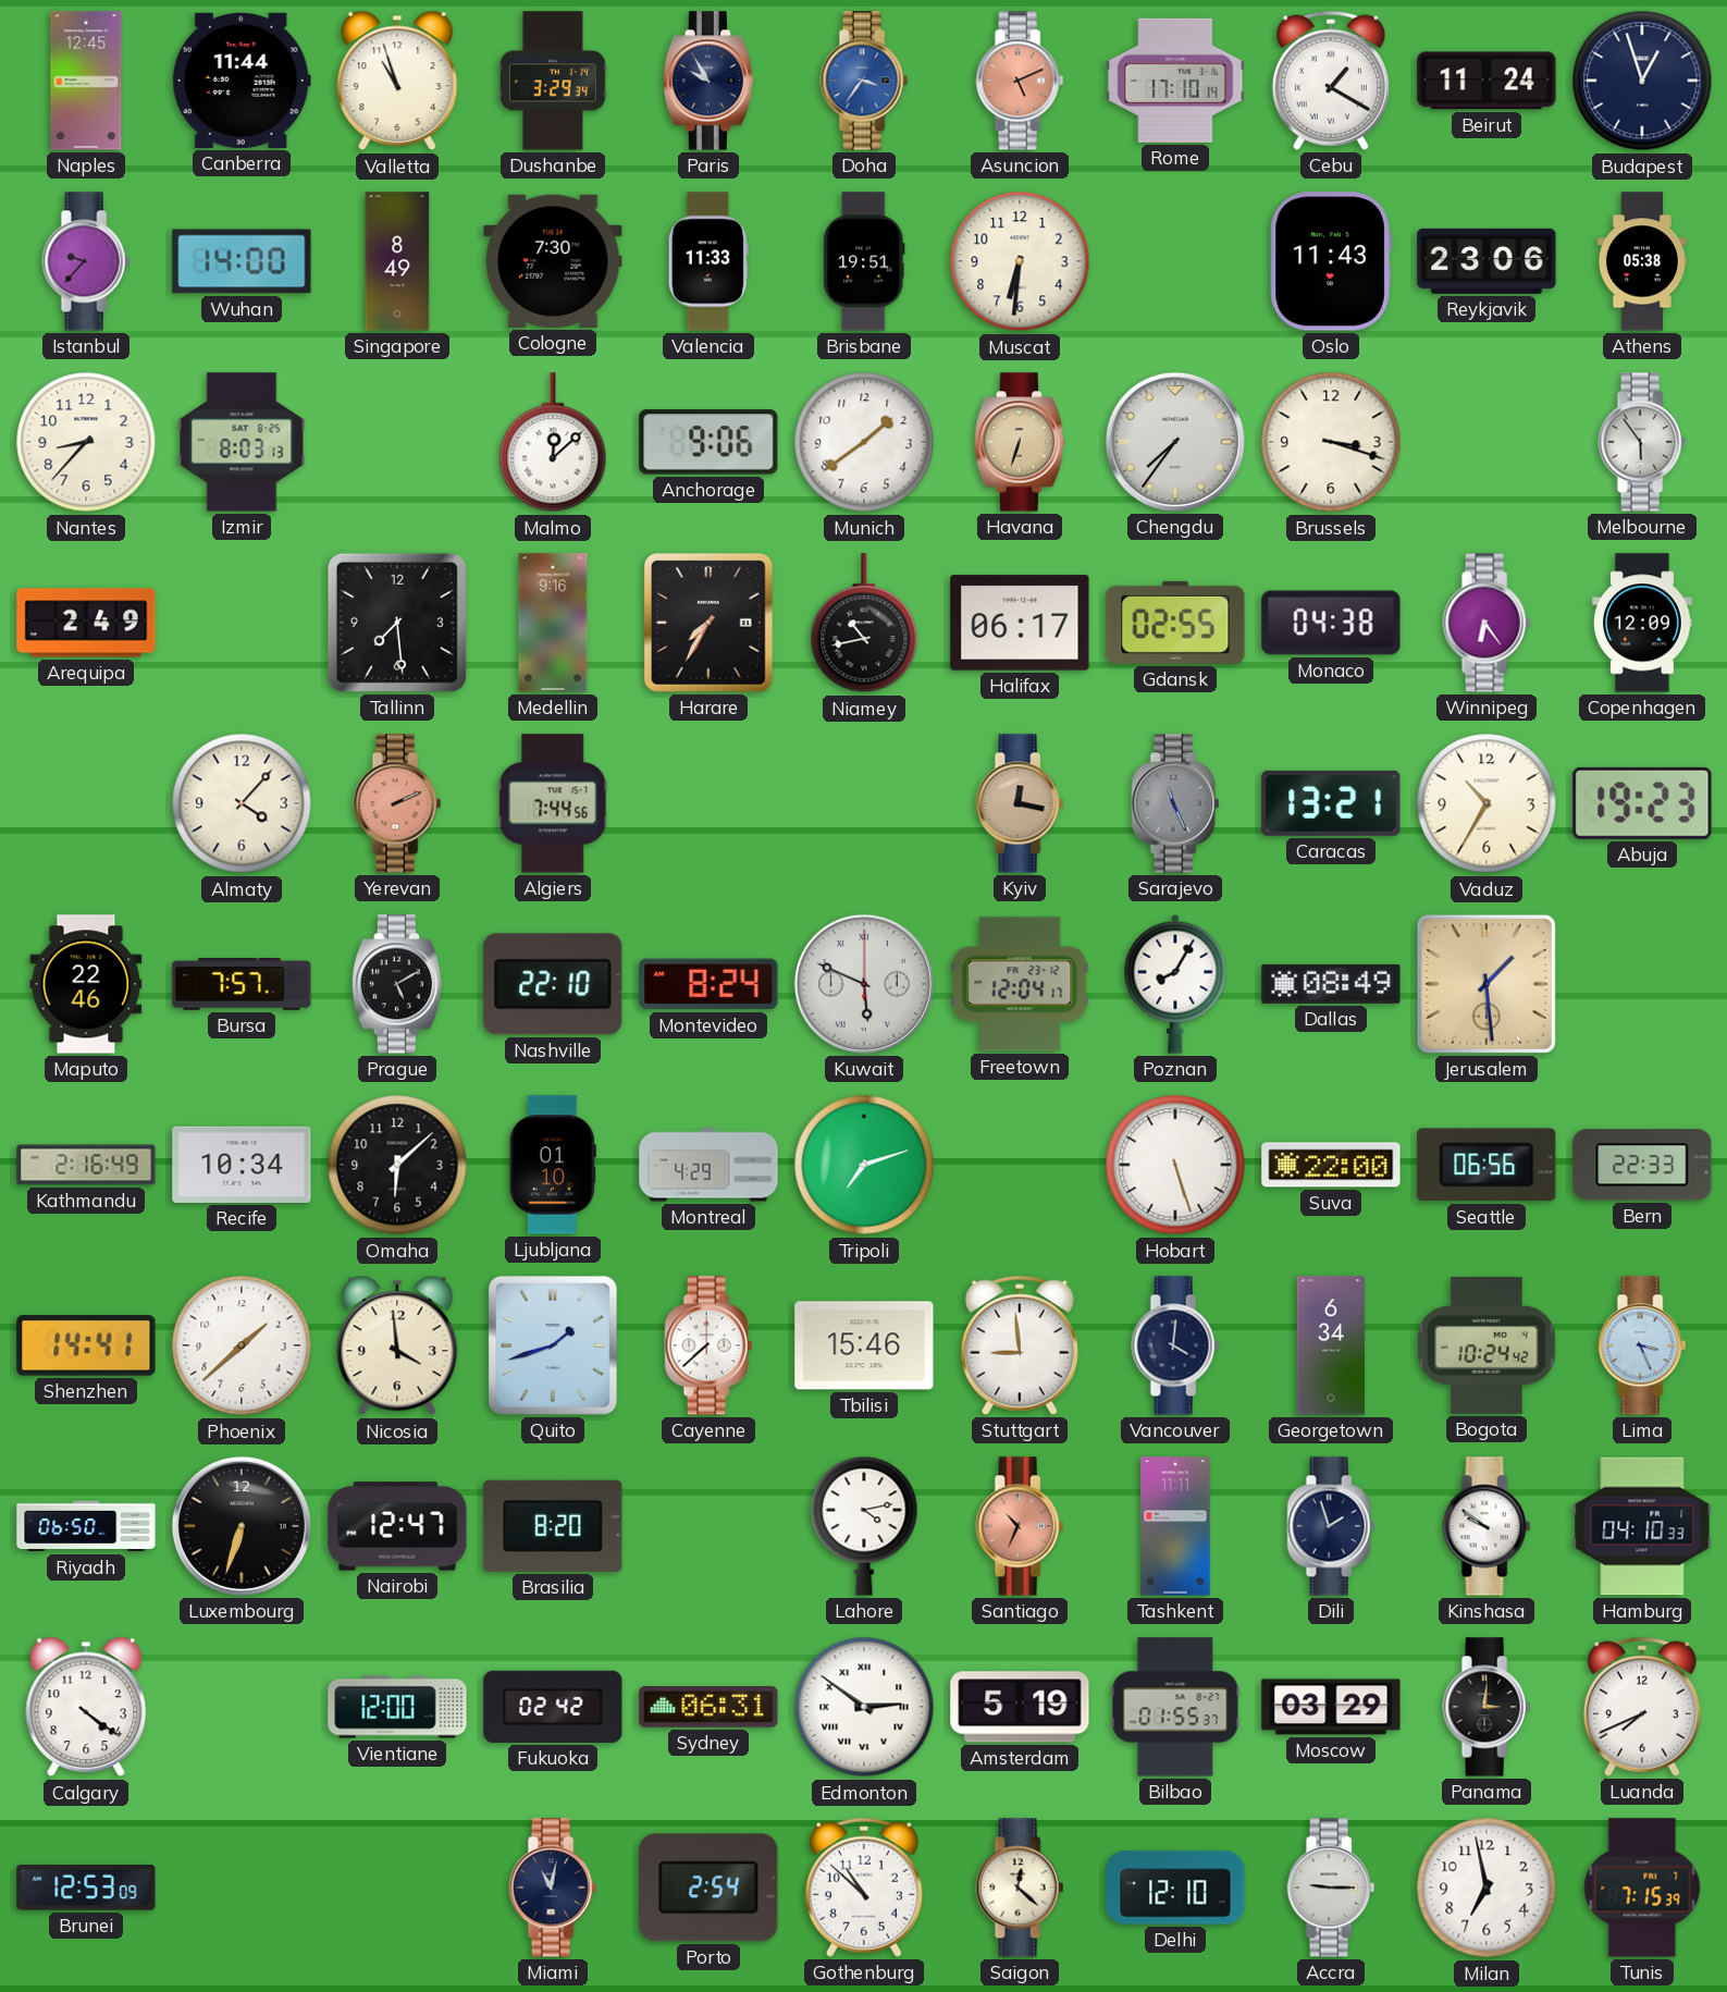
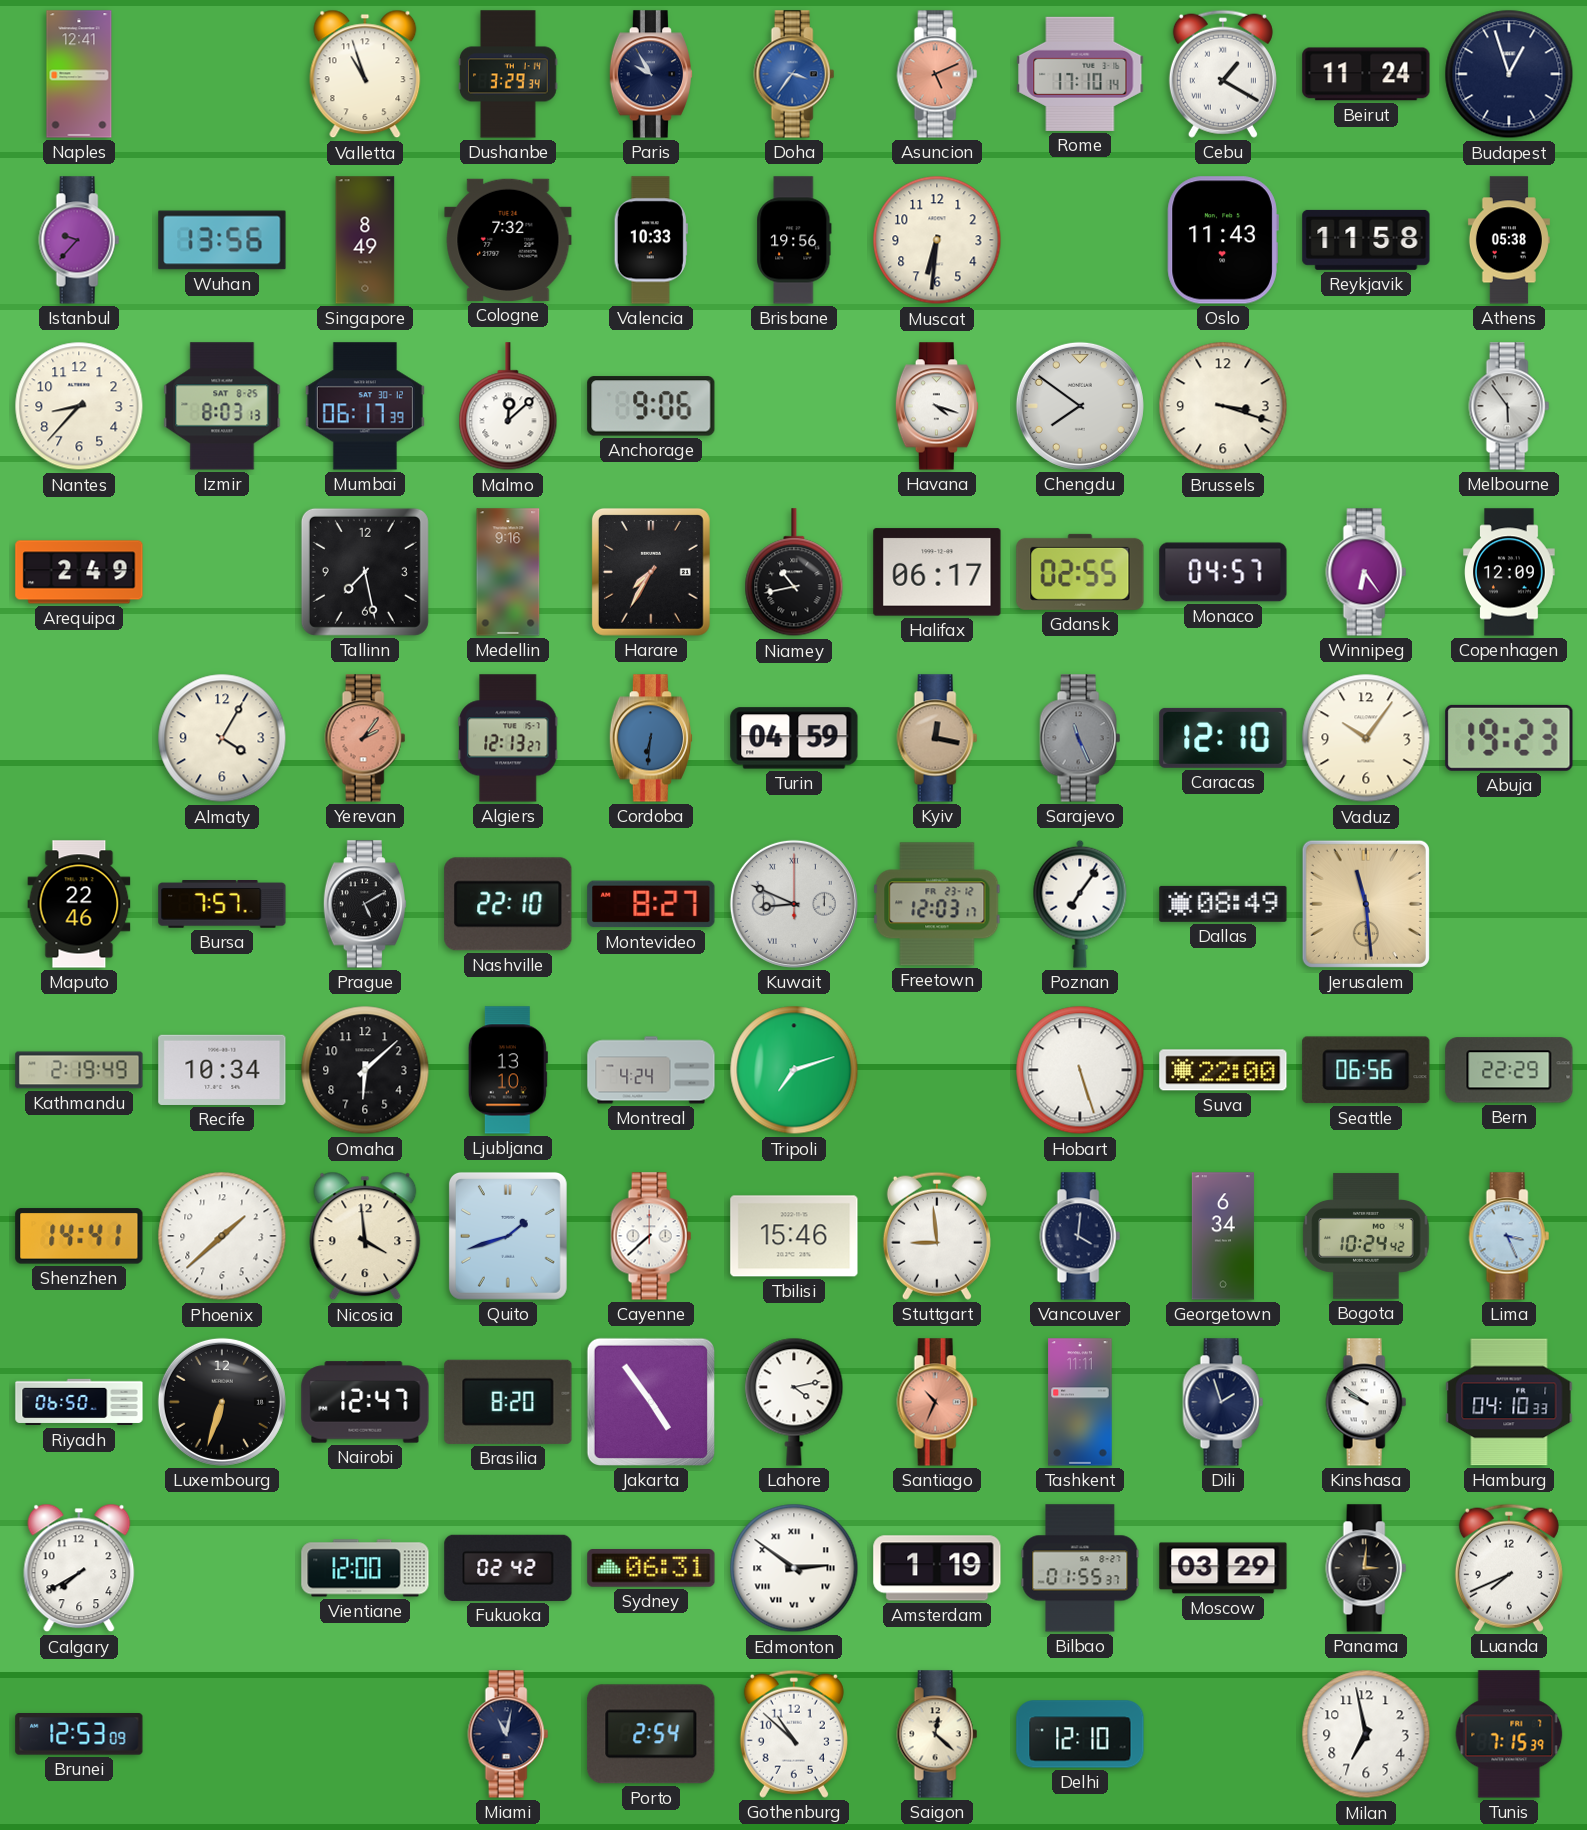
Naples: 12:45 -> 12:41 (79, 74)
Canberra: 11:44 -> none (242, 81)
Wuhan: 14:00 -> 13:56 (222, 240)
Cologne: 7:30 -> 7:32 (508, 240)
Valencia: 11:33 -> 10:33 (651, 240)
Brisbane: 19:51 -> 19:56 (794, 240)
Reykjavik: 23:06 -> 11:58 (1366, 240)
Mumbai: none -> 06:17 (365, 406)
Munich: 1:39 -> none (864, 442)
Havana: 6:33 -> 4:18 (937, 406)
Havana dial: champagne -> white (937, 406)
Chengdu: 7:36 -> 7:51 (1080, 406)
Tallinn: 7:29 -> 7:28 (365, 572)
Monaco: 04:38 -> 04:57 (1223, 572)
Almaty: 4:07 -> 4:05 (222, 738)
Yerevan: 2:11 -> 2:06 (365, 738)
Algiers: 7:44 -> 12:13 (508, 738)
Cordoba: none -> 6:31 (651, 738)
Turin: none -> 04:59 (794, 738)
Caracas: 13:21 -> 12:10 (1223, 738)
Vaduz: 10:35 -> 10:06 (1366, 738)
Montevideo: 8:24 -> 8:27 (651, 904)
Kuwait: 5:49 -> 8:49 (794, 904)
Freetown: 12:04 -> 12:03 (937, 904)
Poznan: 8:05 -> 7:06 (1080, 904)
Jerusalem: 1:29 -> 11:29 (1366, 904)
Kathmandu: 2:16 -> 2:19 (79, 1070)
Ljubljana: 01:10 -> 13:10 (508, 1070)
Montreal: 4:29 -> 4:24 (651, 1070)
Bern: 22:33 -> 22:29 (1509, 1070)
Jakarta: none -> 4:54 (651, 1402)
Calgary: 4:21 -> 7:40 (79, 1568)
Amsterdam: 5:19 -> 1:19 (937, 1568)
Accra: 9:15 -> none (1331, 1888)
